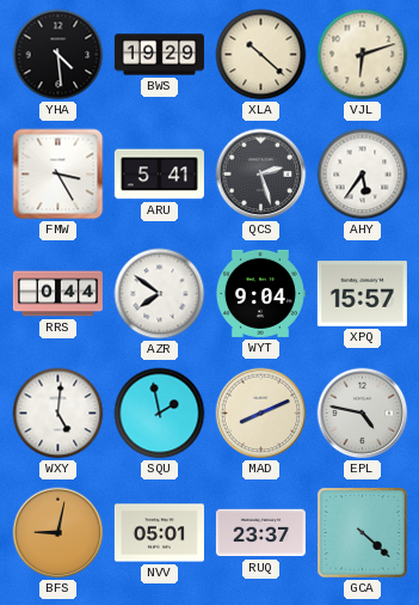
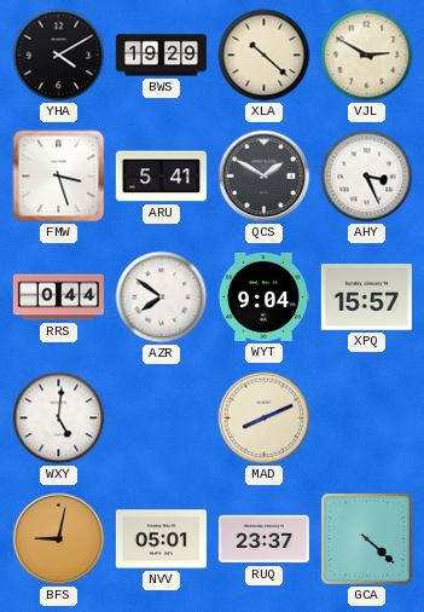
YHA: 4:29 -> 4:10 (59, 56)
VJL: 6:12 -> 2:50 (367, 56)
FMW: 3:25 -> 3:27 (59, 177)
QCS: 2:27 -> 1:50 (265, 177)
AHY: 5:36 -> 3:26 (367, 177)
SQU: 1:58 -> none (160, 414)
EPL: 4:47 -> none (363, 414)
